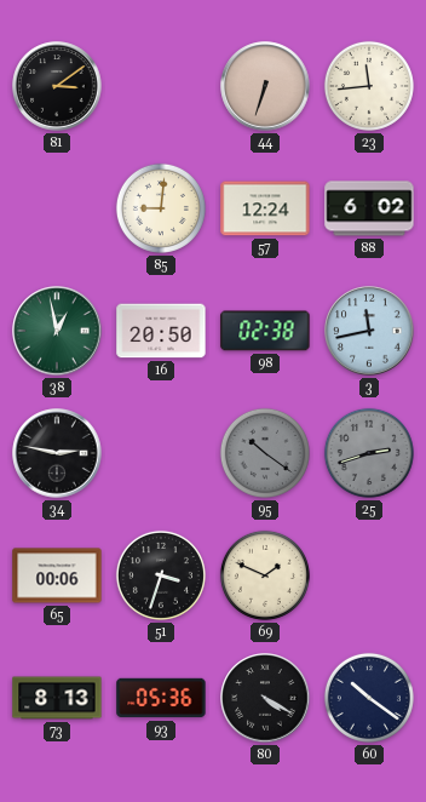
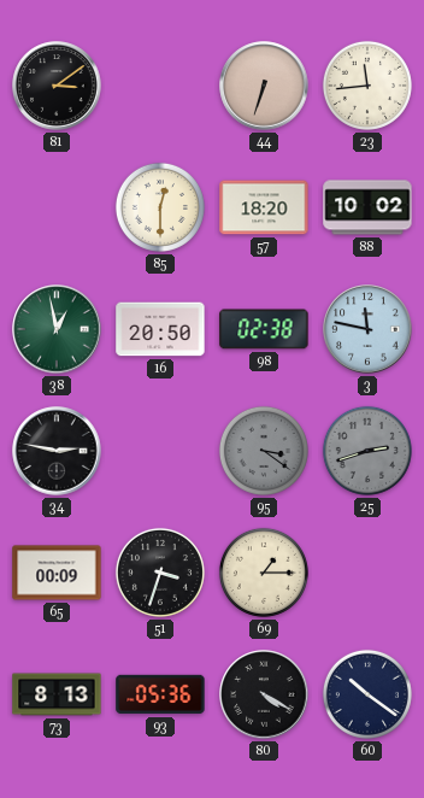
85: 9:01 -> 12:30 (160, 207)
57: 12:24 -> 18:20 (264, 207)
88: 6:02 -> 10:02 (367, 207)
3: 11:43 -> 11:47 (367, 329)
95: 10:21 -> 3:21 (264, 451)
65: 00:06 -> 00:09 (57, 573)
69: 1:49 -> 1:15 (264, 573)
